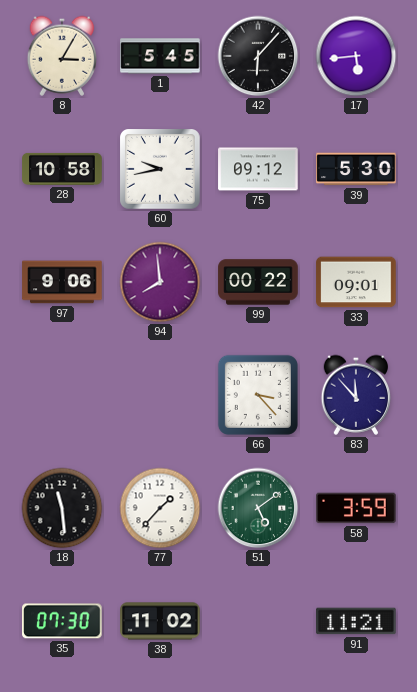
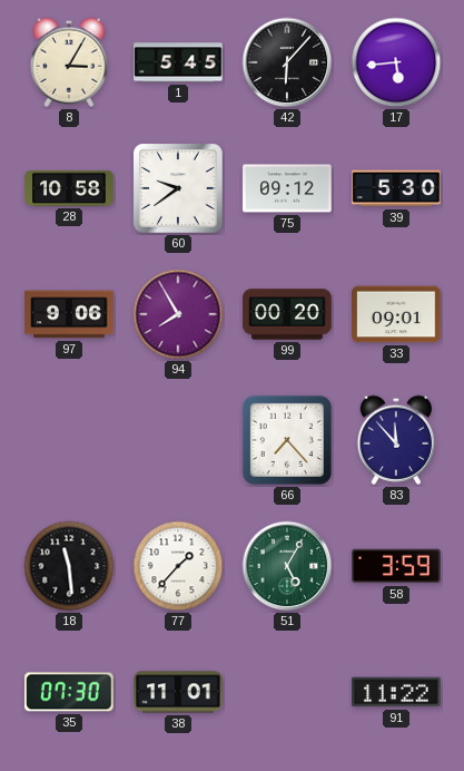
60: 9:43 -> 9:39 (179, 189)
94: 7:59 -> 7:55 (178, 314)
99: 00:22 -> 00:20 (287, 314)
66: 3:23 -> 7:23 (287, 440)
51: 5:09 -> 5:05 (287, 566)
38: 11:02 -> 11:01 (178, 692)
91: 11:21 -> 11:22 (396, 692)
